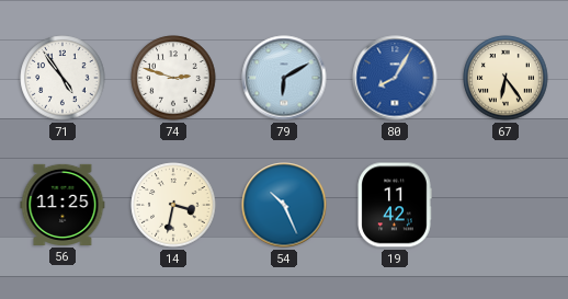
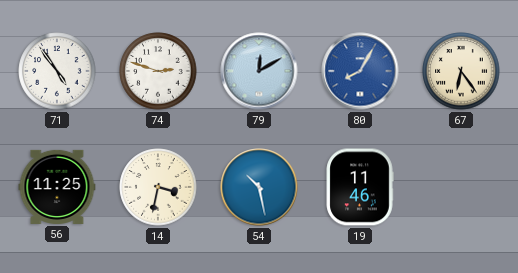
79: 6:10 -> 12:10 (259, 71)
54: 10:26 -> 10:28 (259, 187)
19: 11:42 -> 11:46 (360, 187)
